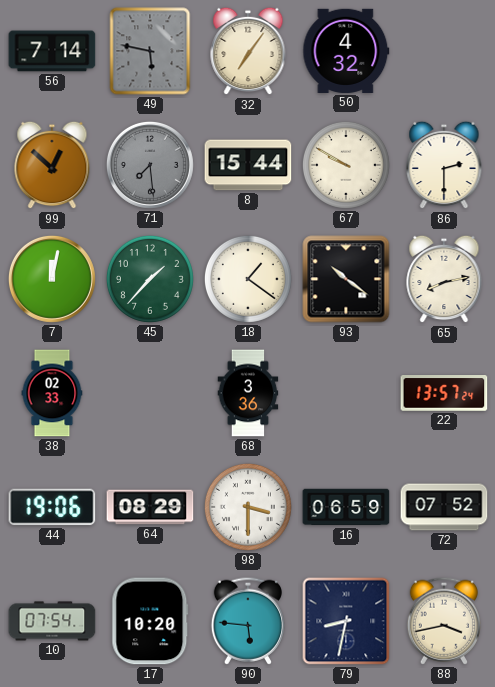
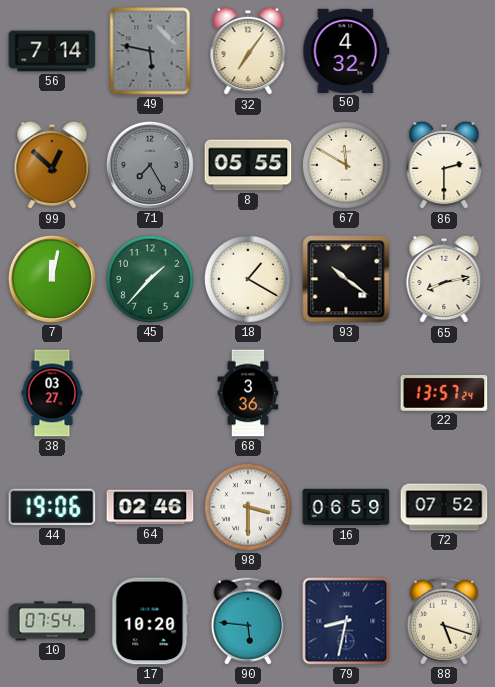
71: 7:29 -> 7:25 (150, 165)
8: 15:44 -> 05:55 (248, 165)
67: 9:50 -> 11:50 (346, 165)
18: 1:21 -> 1:20 (248, 279)
38: 02:33 -> 03:27 (52, 393)
64: 08:29 -> 02:46 (150, 507)
88: 3:43 -> 5:18 (444, 621)
